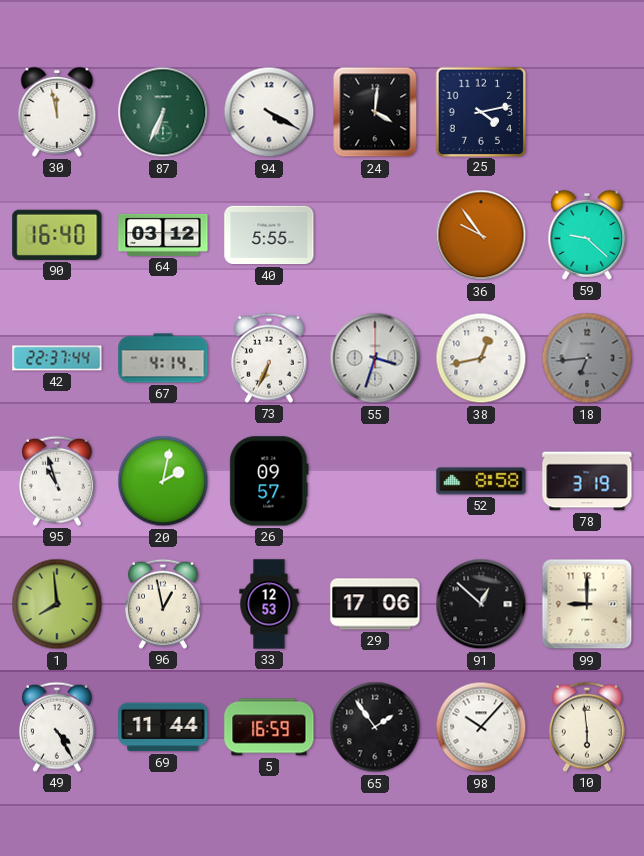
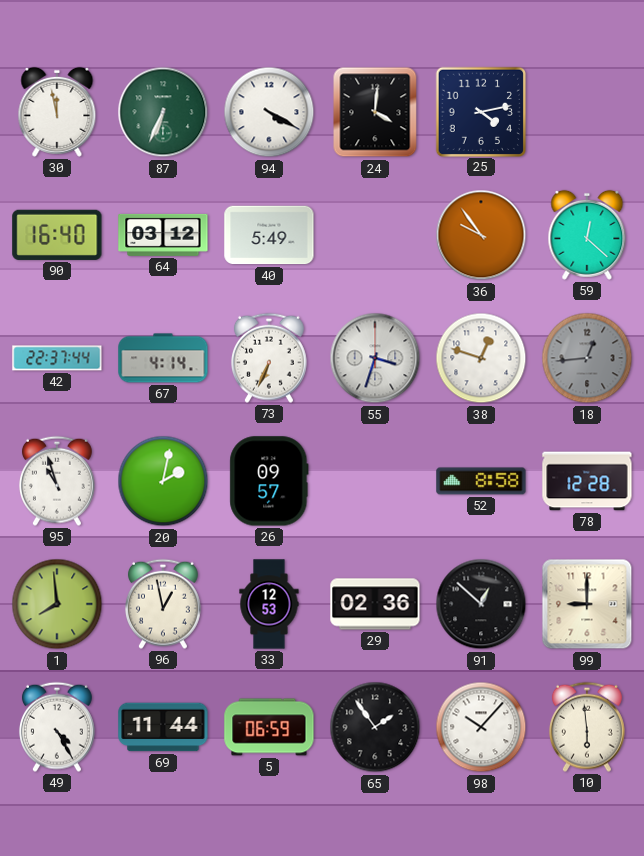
40: 5:55 -> 5:49 (269, 235)
59: 9:22 -> 12:22 (587, 235)
38: 12:43 -> 12:48 (481, 358)
18: 6:44 -> 12:44 (587, 358)
78: 3:19 -> 12:28 (587, 481)
29: 17:06 -> 02:36 (375, 604)
5: 16:59 -> 06:59 (269, 727)
